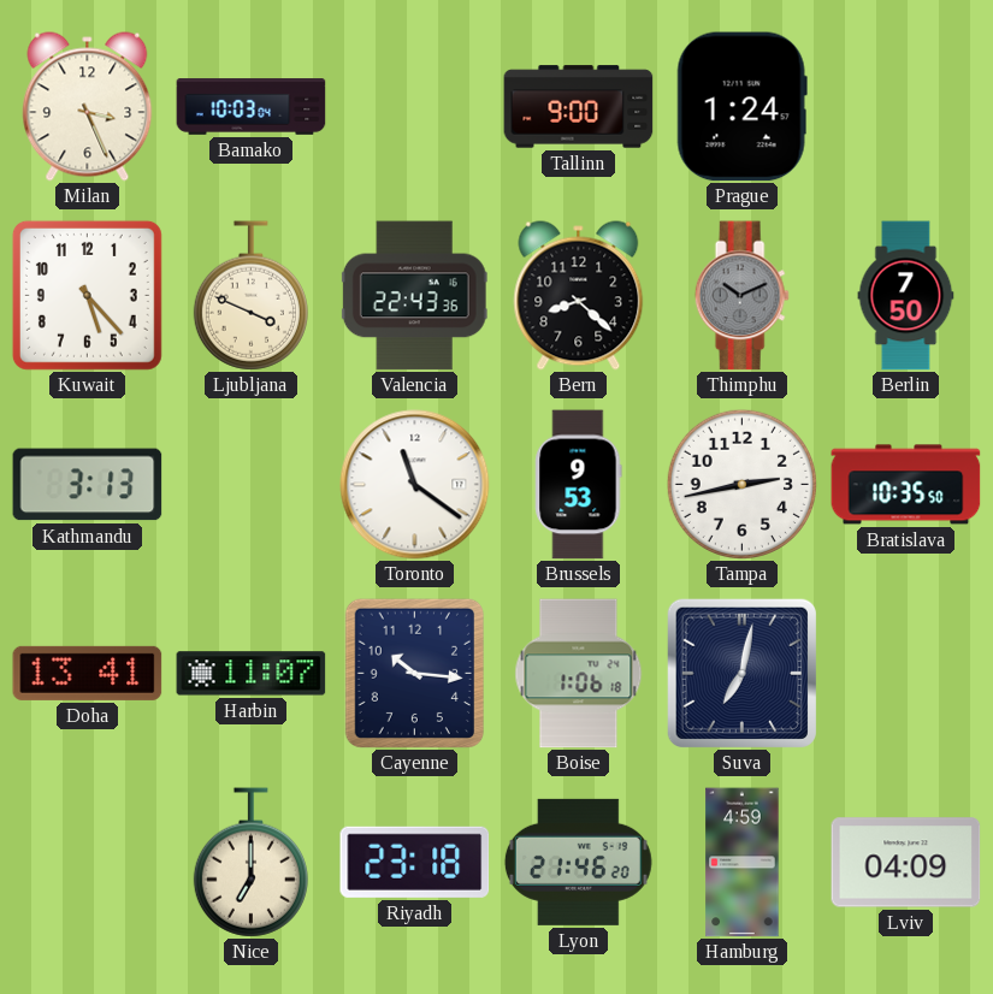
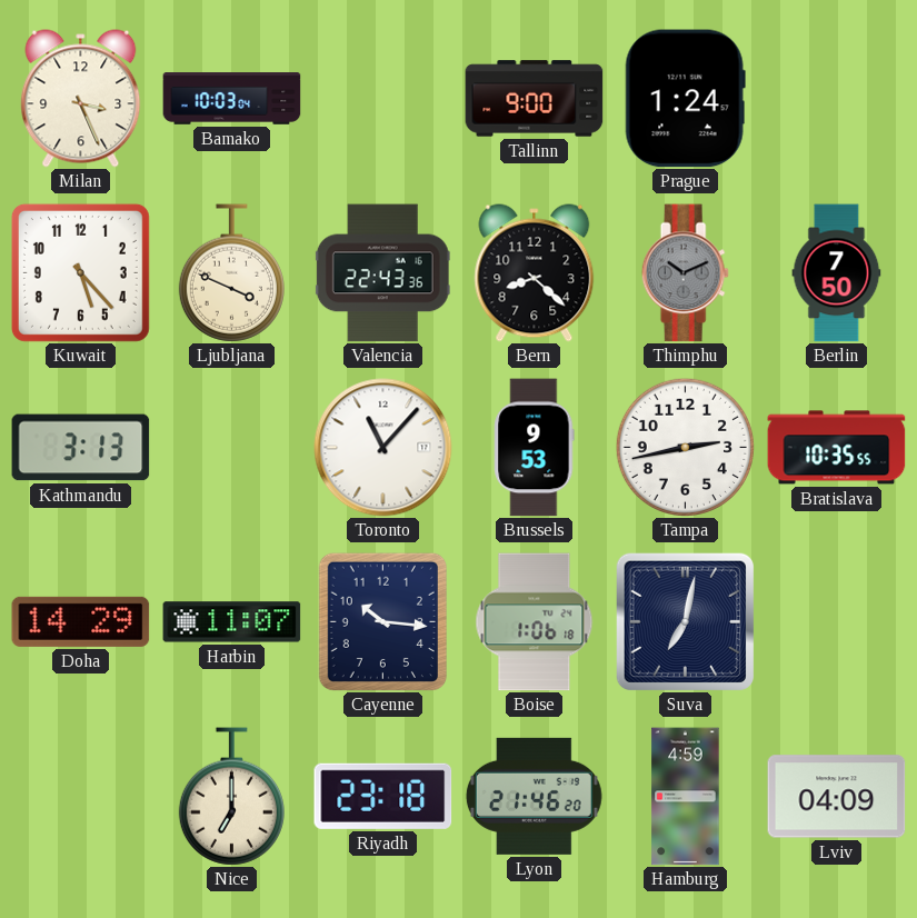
Toronto: 11:21 -> 11:07 (383, 448)
Bratislava: 10:35:50 -> 10:35:55 (837, 448)
Doha: 13:41 -> 14:29 (81, 621)
